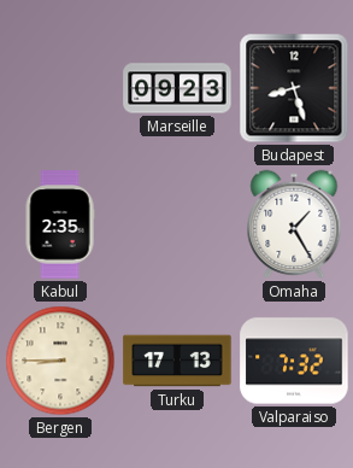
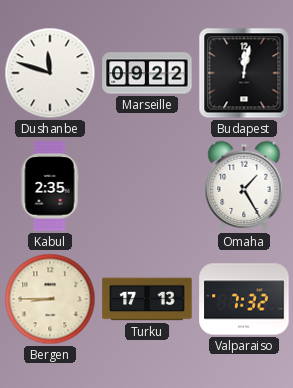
Dushanbe: none -> 11:48 (50, 73)
Marseille: 09:23 -> 09:22 (147, 73)
Budapest: 8:27 -> 12:02 (244, 73)
